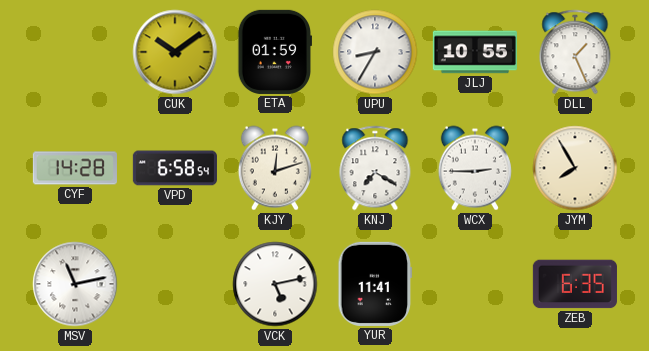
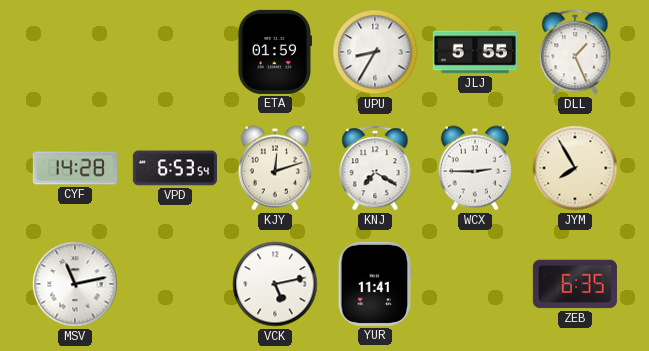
CUK: 10:09 -> none (175, 52)
JLJ: 10:55 -> 5:55 (475, 52)
VPD: 6:58 -> 6:53 (175, 168)
